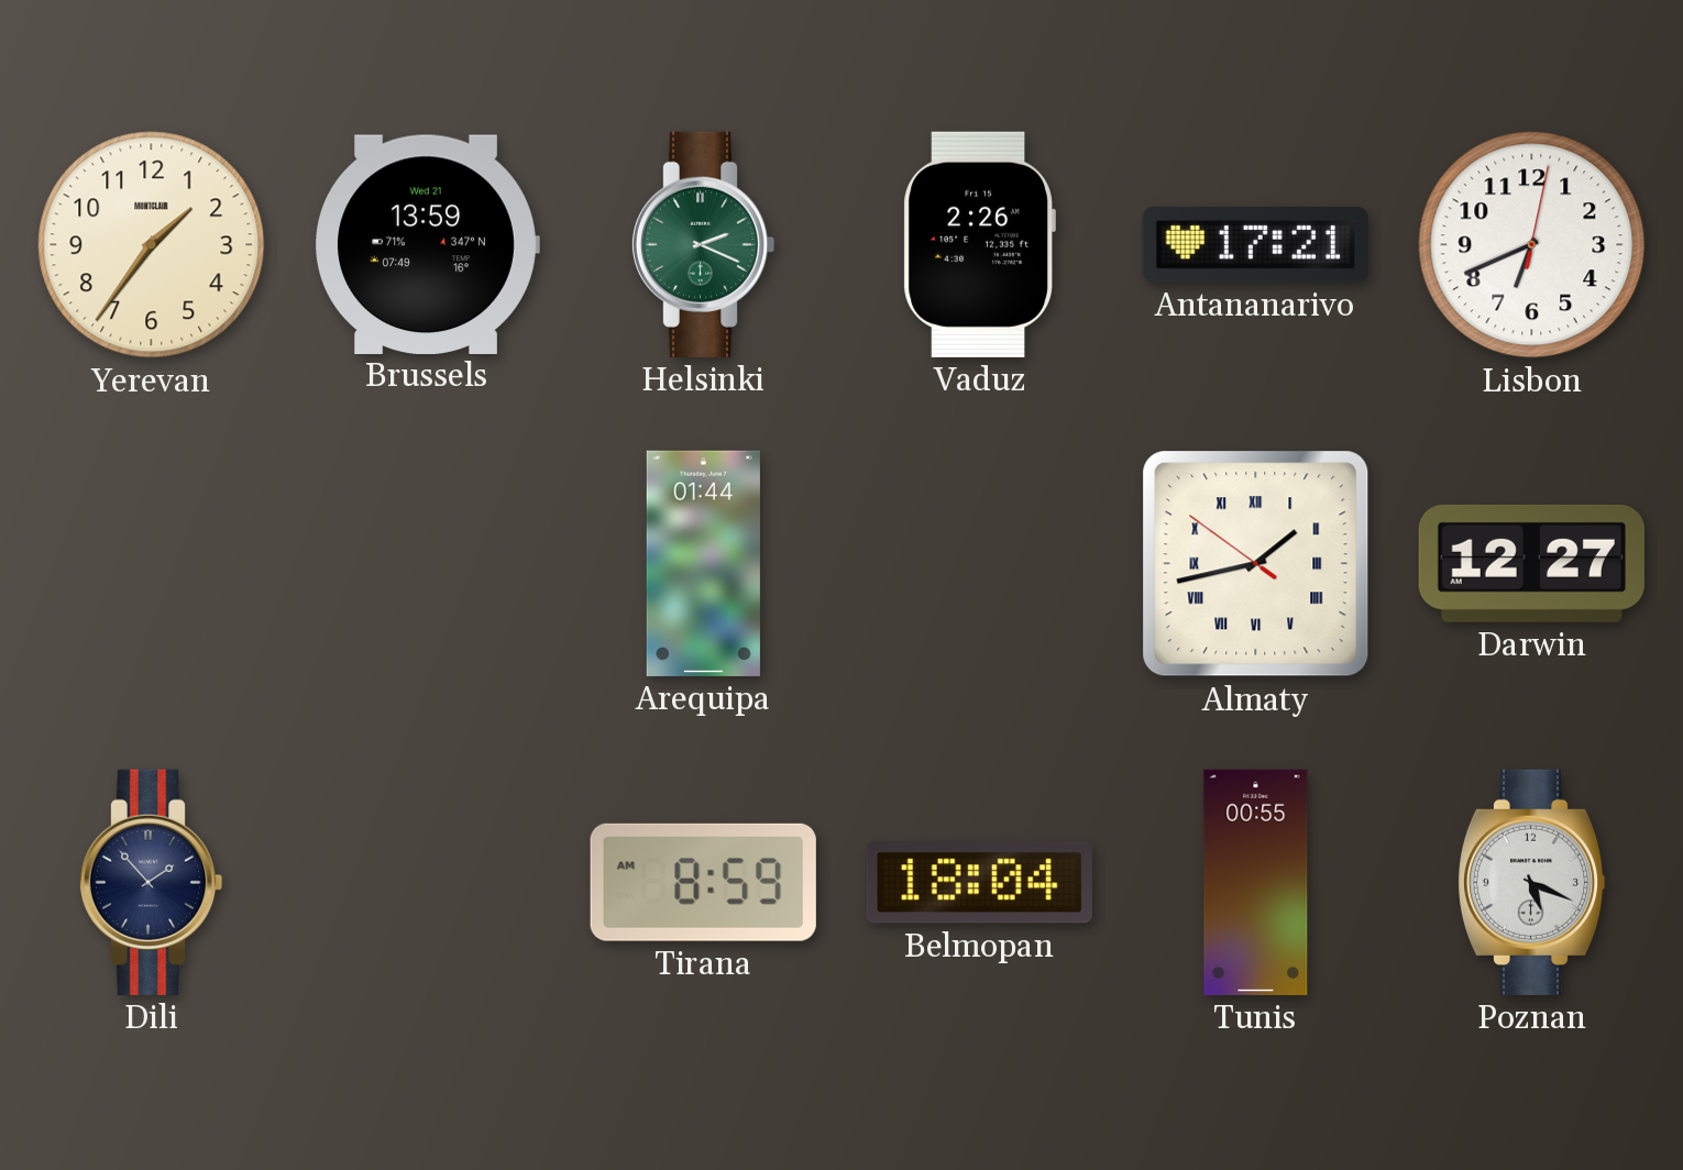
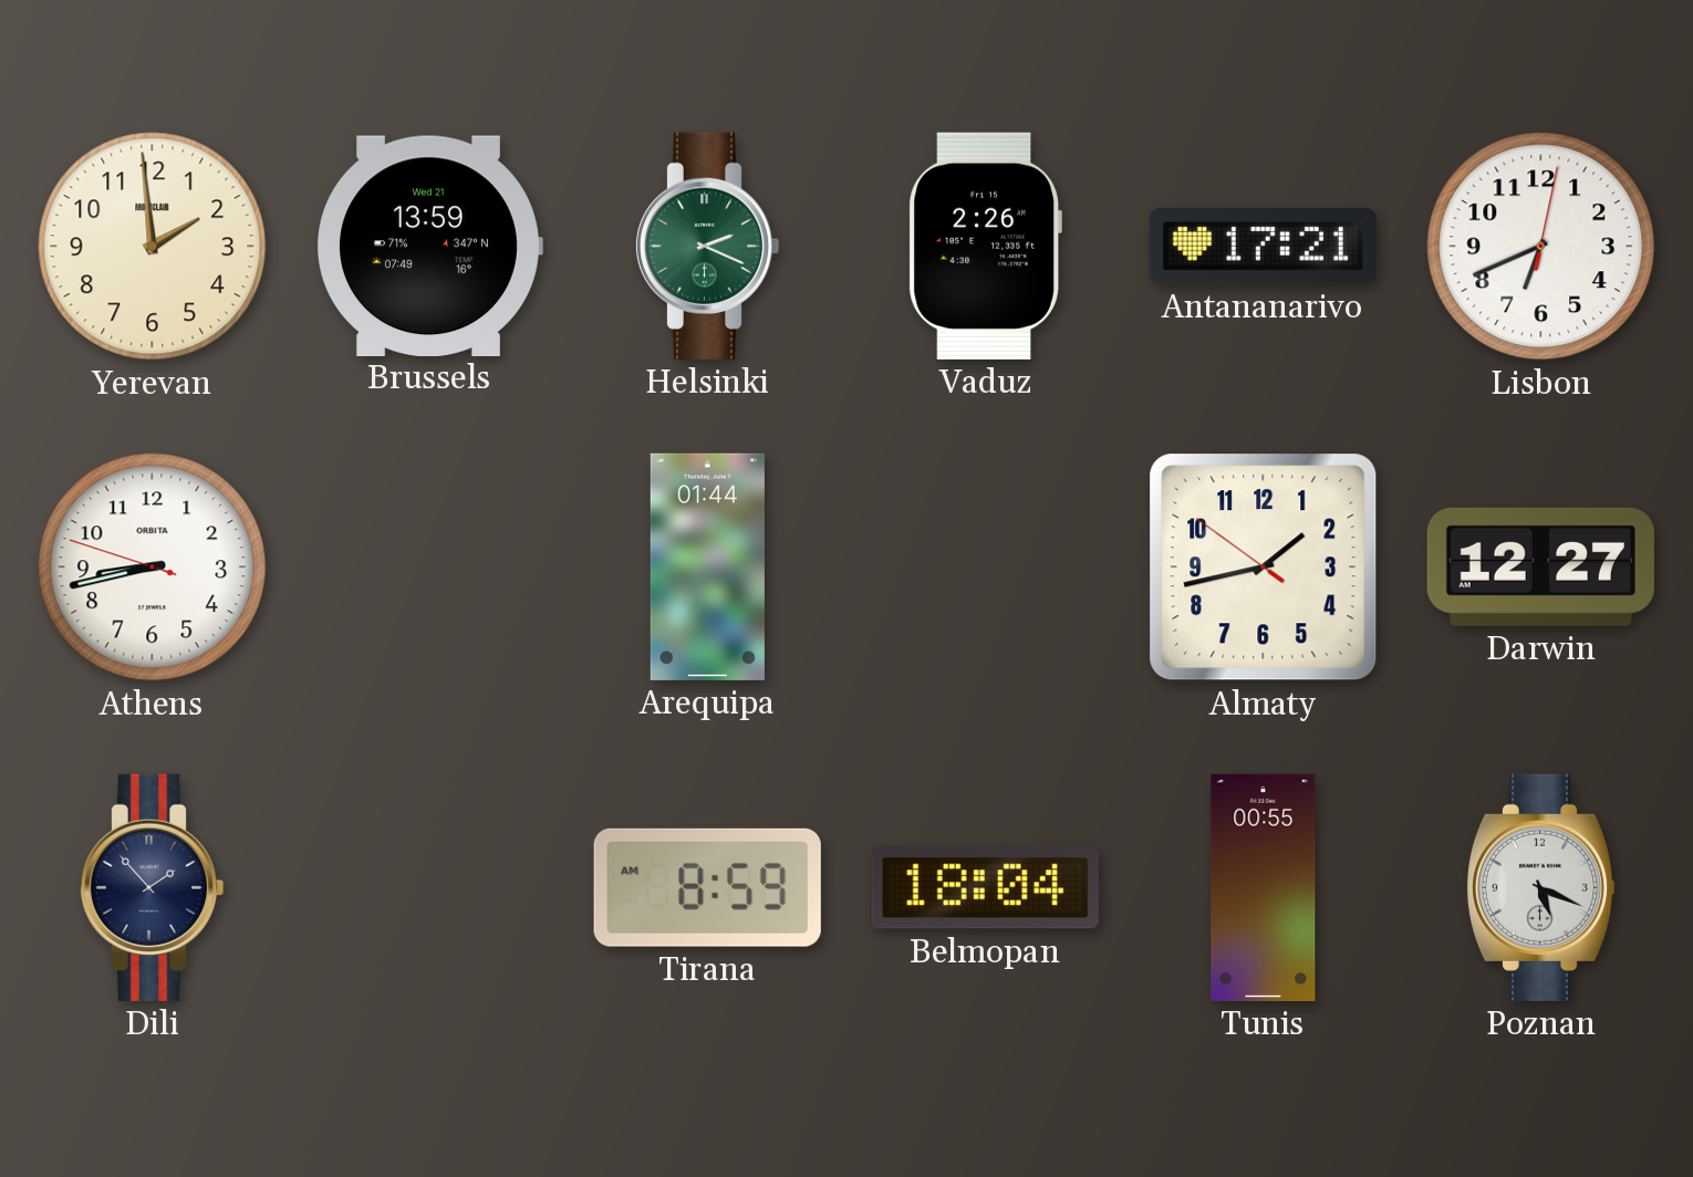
Yerevan: 1:36 -> 1:59 (153, 247)
Athens: none -> 8:42 (153, 567)
Almaty numerals: Roman -> Arabic (1264, 567)
